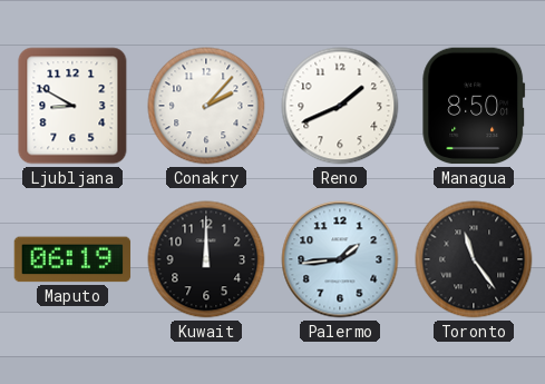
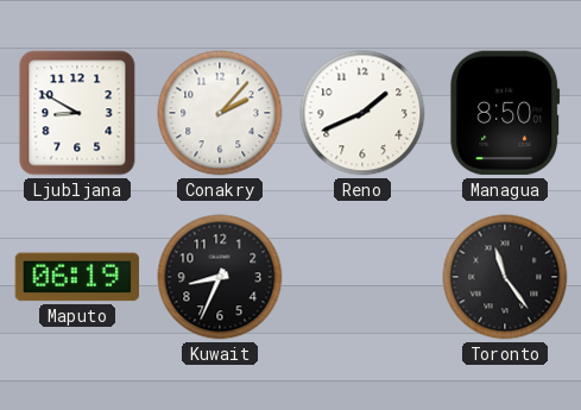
Kuwait: 12:00 -> 8:34 (220, 277)
Palermo: 1:44 -> none (340, 259)
